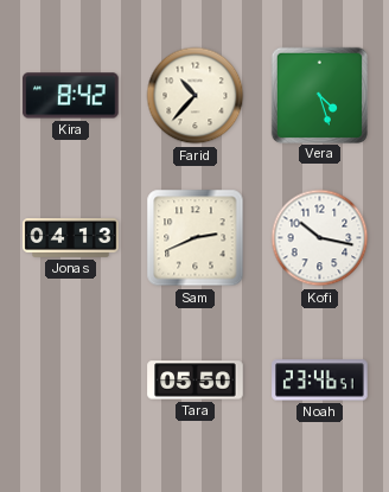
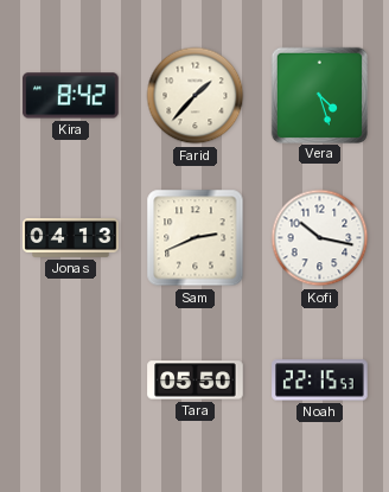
Farid: 10:37 -> 1:37 (196, 96)
Noah: 23:46 -> 22:15 (320, 381)
